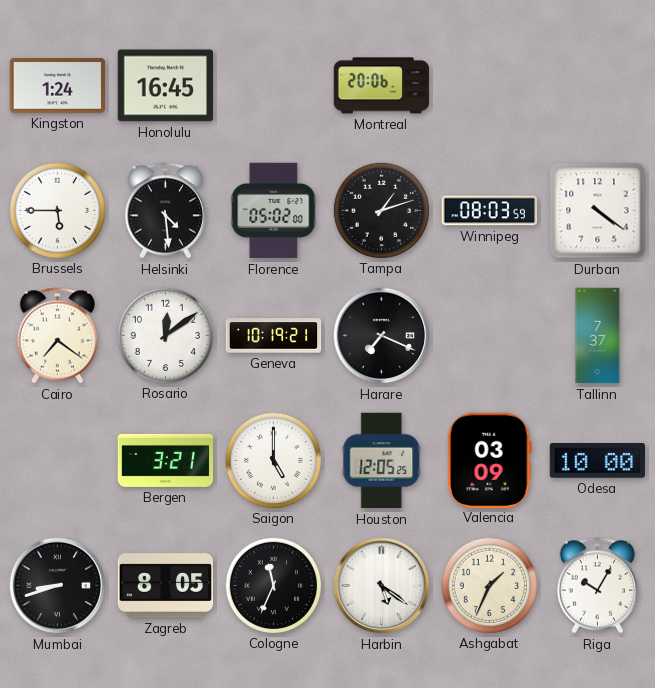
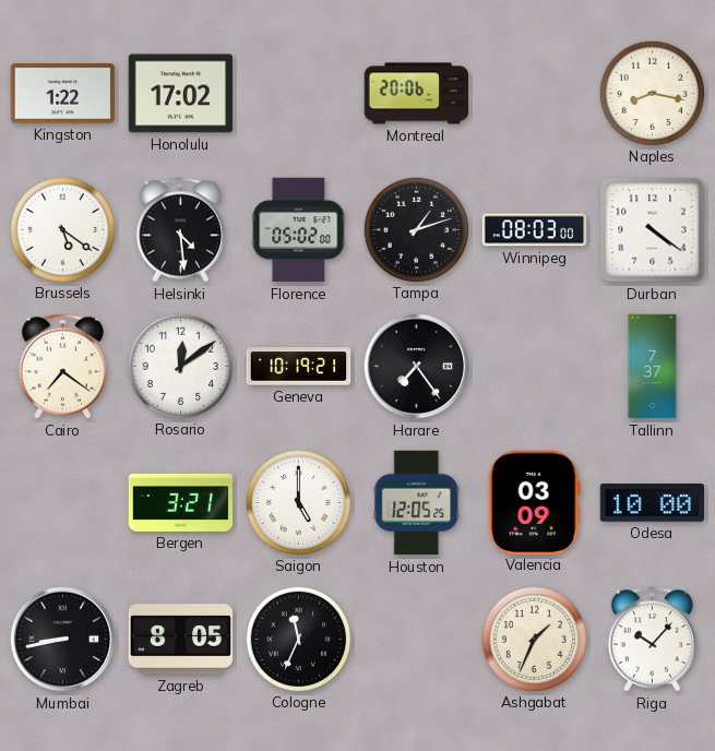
Kingston: 1:24 -> 1:22 (63, 94)
Honolulu: 16:45 -> 17:02 (181, 94)
Naples: none -> 8:17 (652, 93)
Brussels: 5:45 -> 5:21 (62, 229)
Winnipeg: 08:03:59 -> 08:03:00 (535, 230)
Harare: 7:19 -> 7:24 (417, 367)
Mumbai: 8:42 -> 8:43 (63, 640)
Harbin: 5:21 -> none (382, 586)
Riga: 10:05 -> 10:07 (652, 640)
